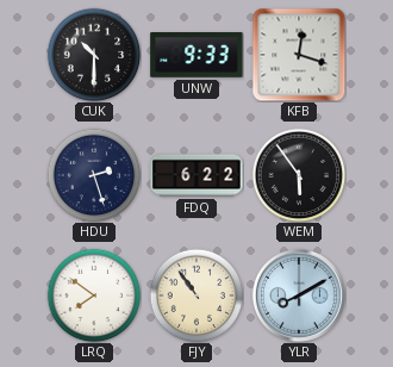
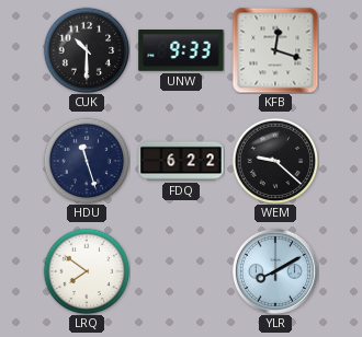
HDU: 2:27 -> 11:27 (87, 161)
WEM: 5:54 -> 9:22 (275, 161)
FJY: 10:54 -> none (196, 296)
